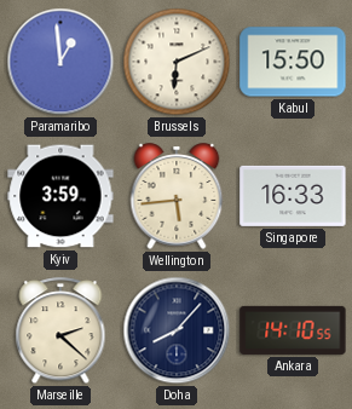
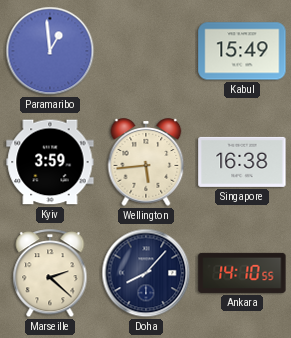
Brussels: 6:11 -> none (177, 62)
Kabul: 15:50 -> 15:49 (242, 51)
Singapore: 16:33 -> 16:38 (242, 162)
